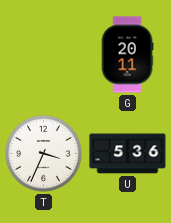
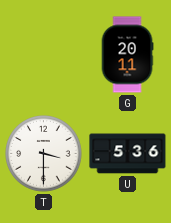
T: 3:34 -> 3:30 (44, 154)
